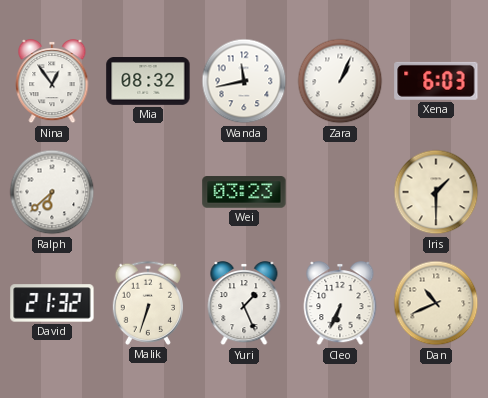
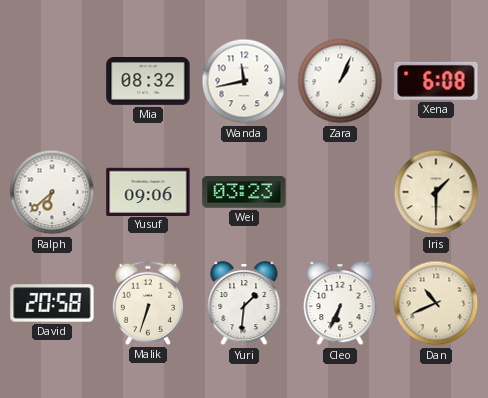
Nina: 12:54 -> none (52, 82)
Xena: 6:03 -> 6:08 (436, 81)
Yusuf: none -> 09:06 (148, 191)
David: 21:32 -> 20:58 (52, 303)
Yuri: 1:26 -> 1:31 (244, 304)
